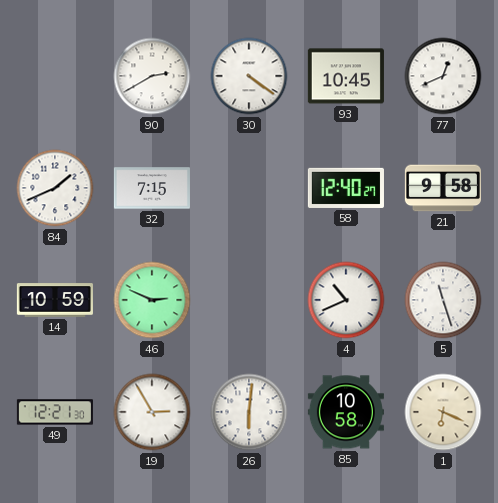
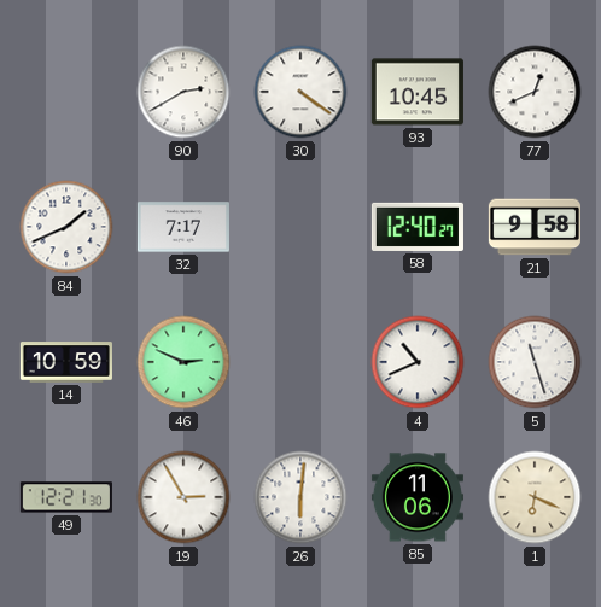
32: 7:15 -> 7:17 (183, 227)
85: 10:58 -> 11:06 (418, 497)
